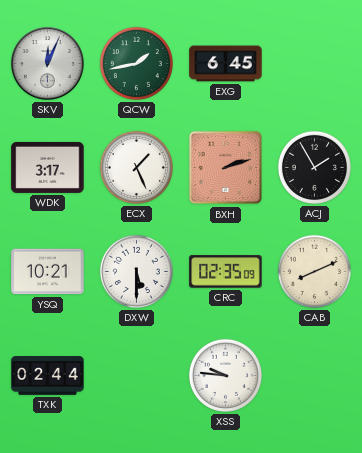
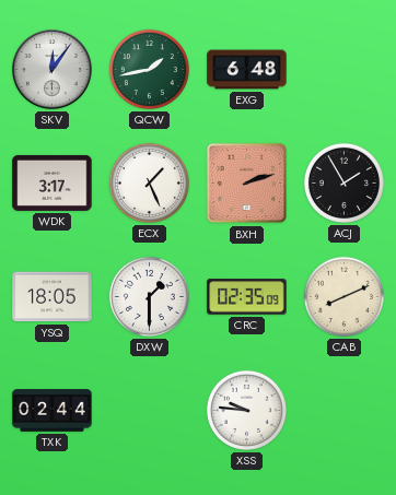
SKV: 12:04 -> 12:06 (53, 70)
EXG: 6:45 -> 6:48 (247, 70)
YSQ: 10:21 -> 18:05 (53, 297)
DXW: 5:30 -> 1:30 (149, 296)
